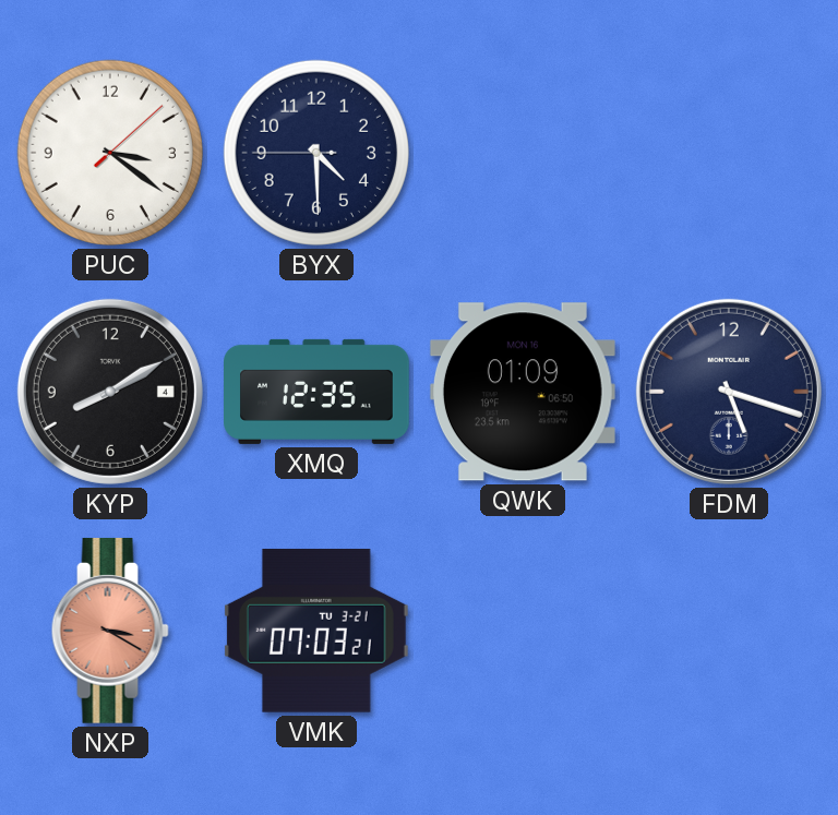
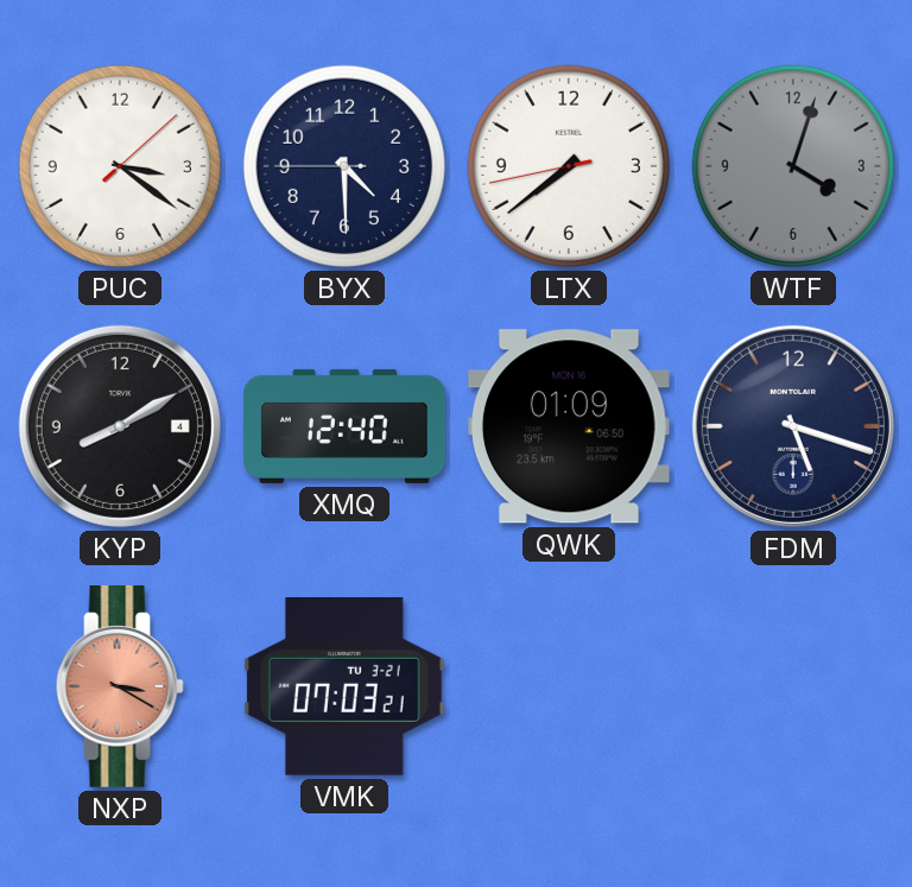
LTX: none -> 7:38 (569, 166)
WTF: none -> 4:03 (793, 166)
XMQ: 12:35 -> 12:40 (344, 426)
